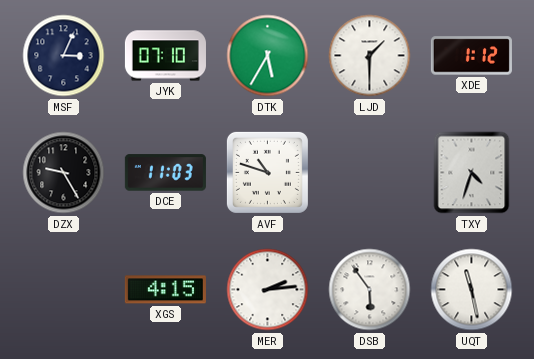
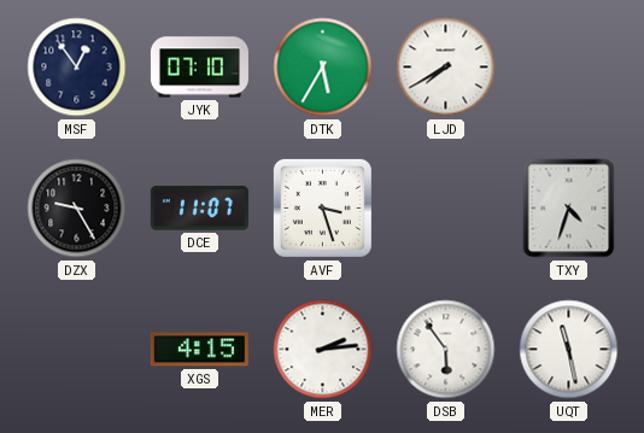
MSF: 3:04 -> 12:54 (77, 68)
LJD: 1:30 -> 7:40 (446, 68)
XDE: 1:12 -> none (471, 56)
DCE: 11:03 -> 11:07 (199, 209)
AVF: 10:48 -> 3:27 (322, 207)
